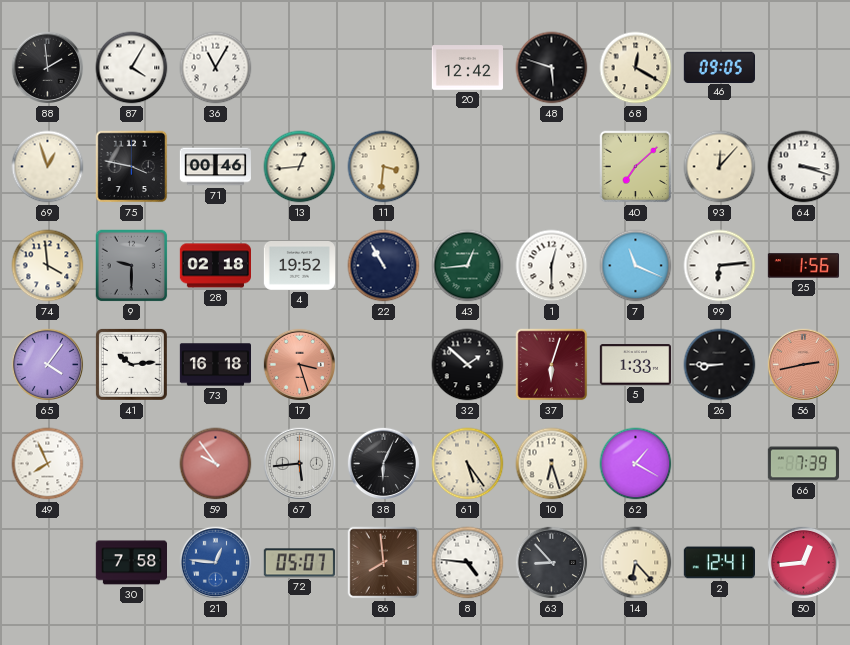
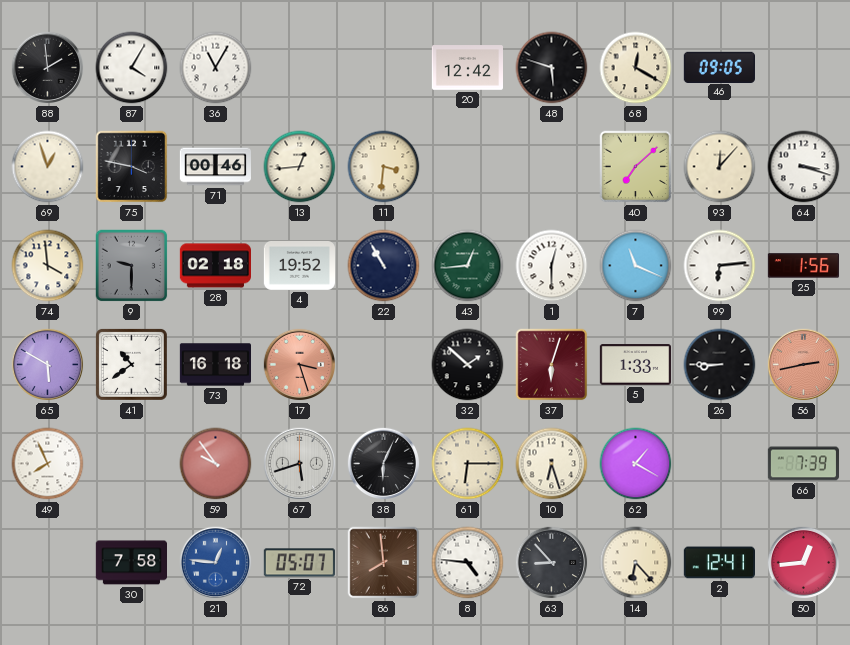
65: 4:06 -> 5:50 (48, 365)
41: 10:14 -> 10:39 (131, 364)
67: 5:44 -> 5:42 (300, 464)
61: 5:24 -> 6:15 (468, 464)
